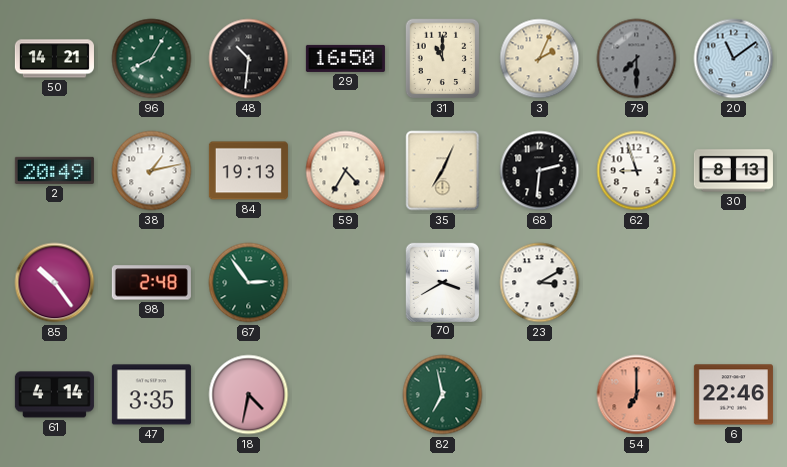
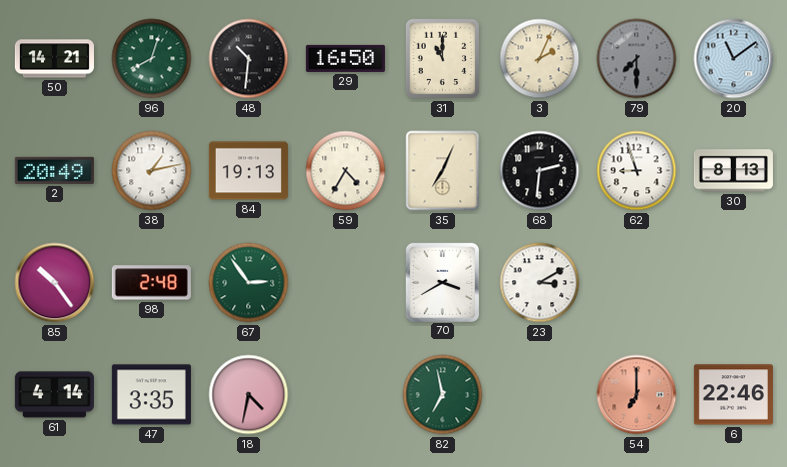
96: 8:05 -> 8:03 (152, 59)
